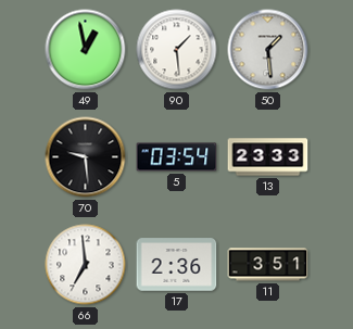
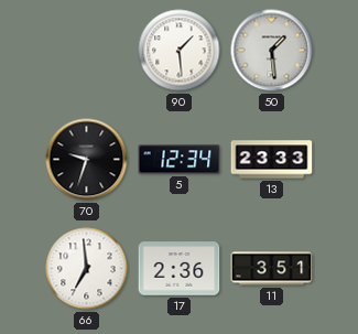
49: 12:58 -> none (86, 50)
70: 9:29 -> 9:33 (87, 160)
5: 03:54 -> 12:34 (180, 160)
